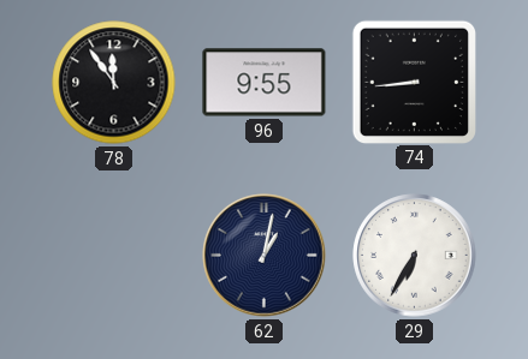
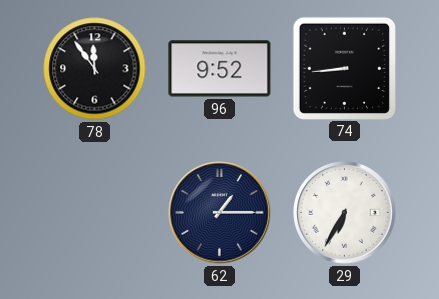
96: 9:55 -> 9:52 (220, 69)
62: 1:02 -> 1:15 (220, 213)
